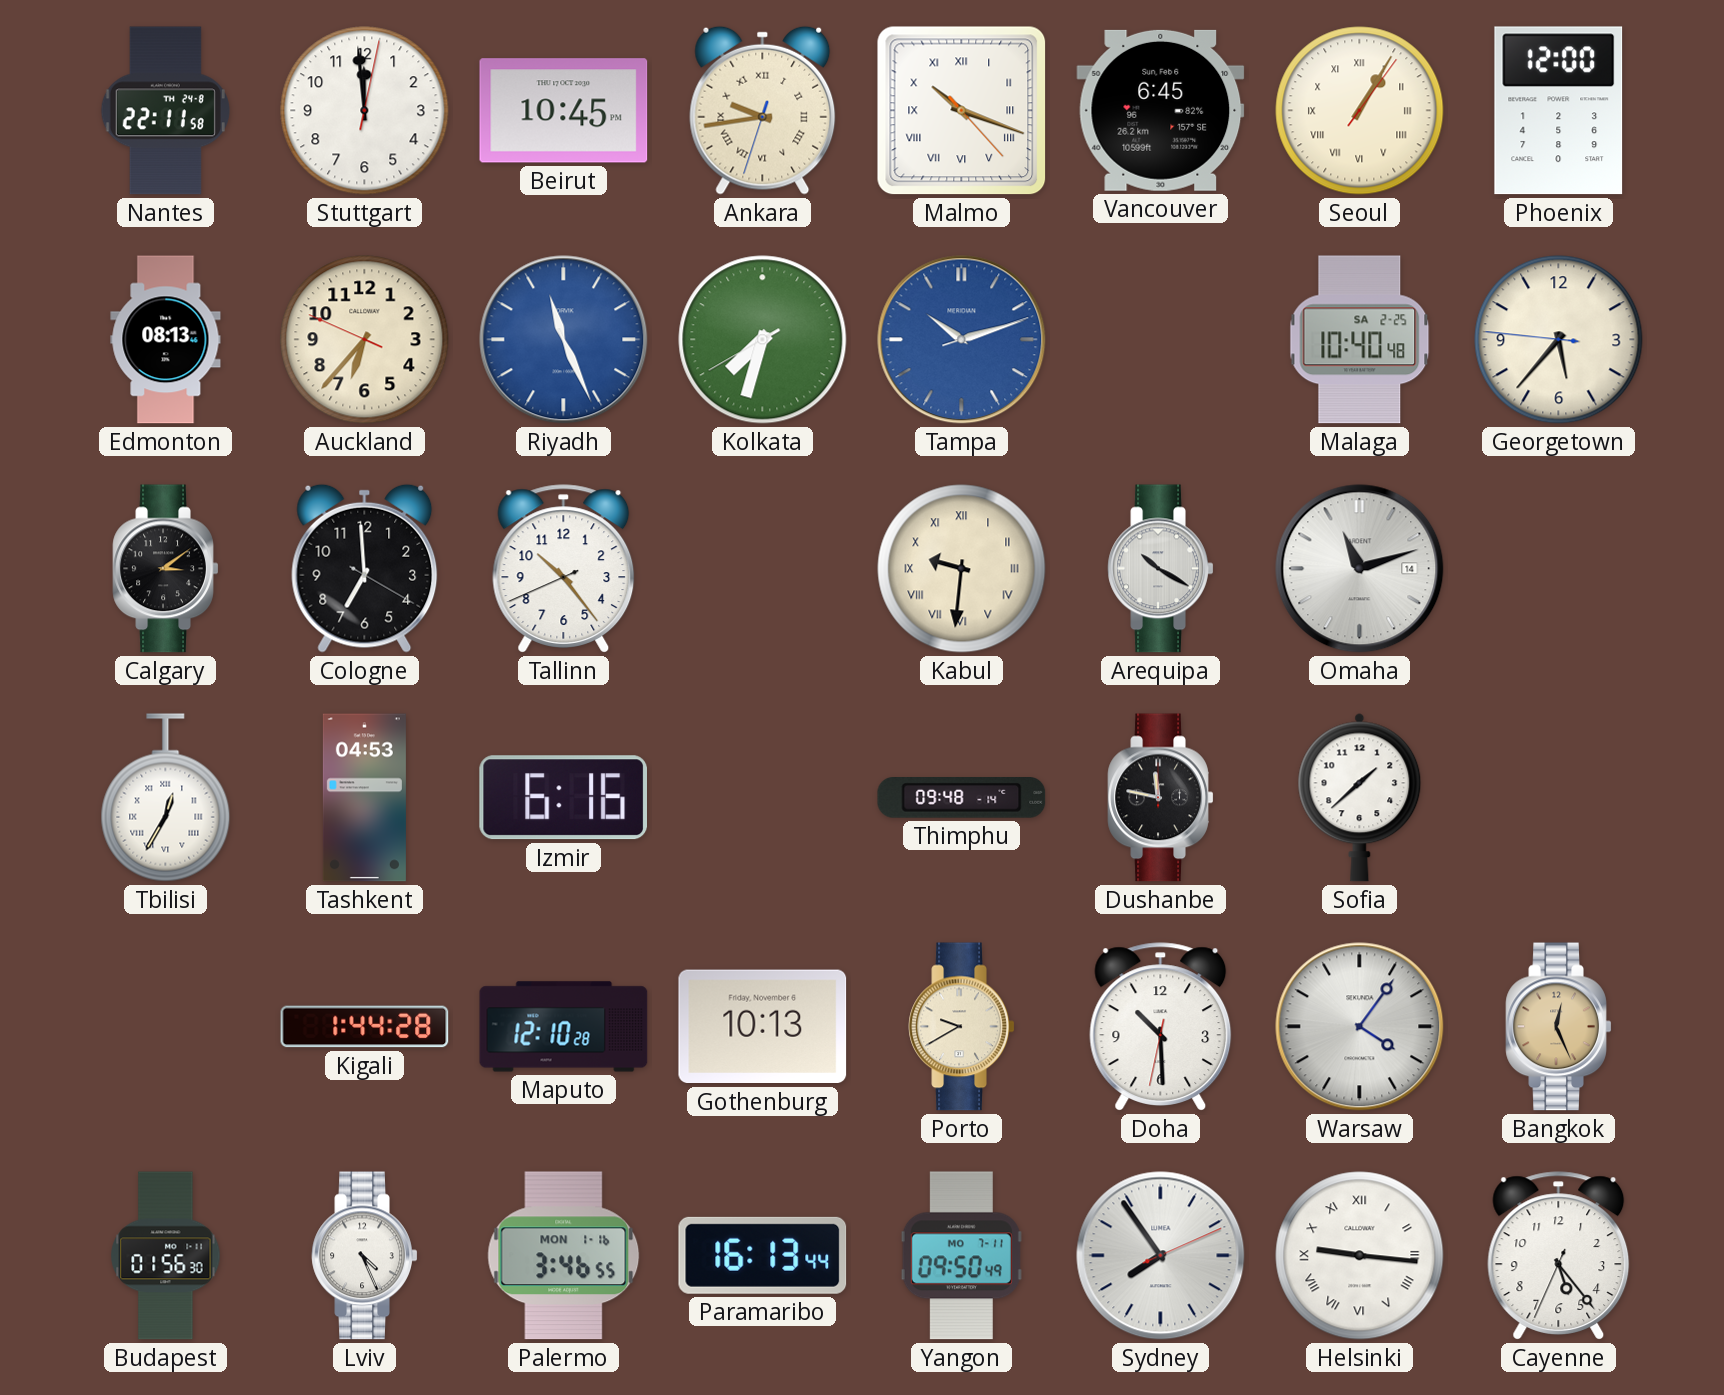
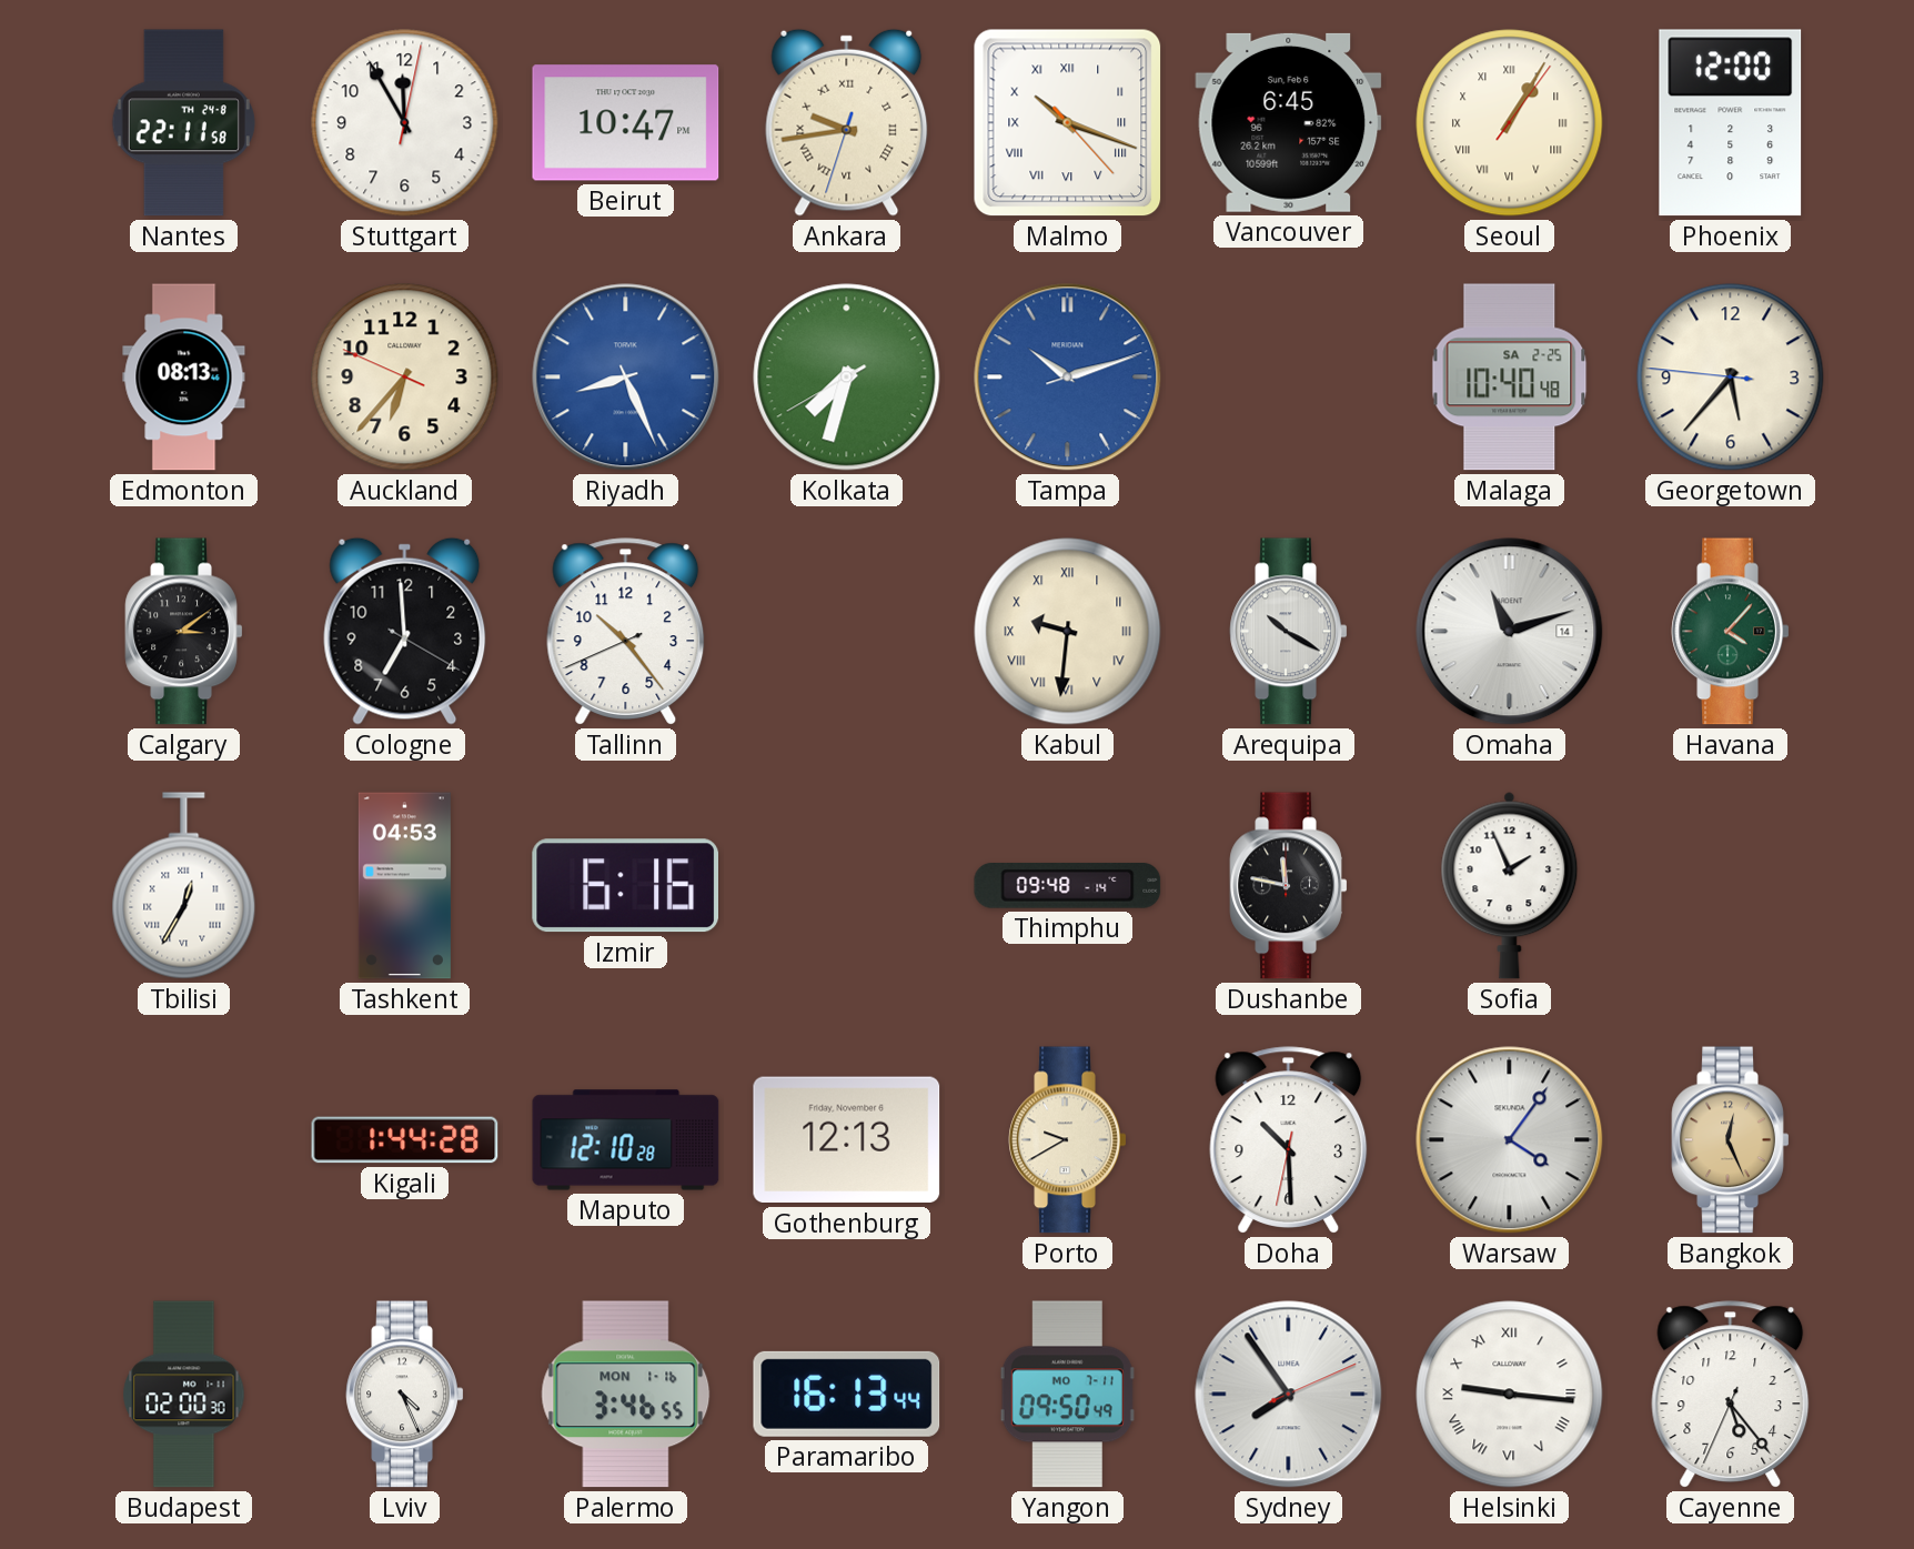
Stuttgart: 11:59 -> 11:55 (405, 123)
Beirut: 10:45 -> 10:47 (626, 123)
Riyadh: 11:26 -> 8:26 (626, 378)
Havana: none -> 4:07 (1731, 632)
Sofia: 1:38 -> 1:56 (1510, 885)
Gothenburg: 10:13 -> 12:13 (847, 1140)
Budapest: 01:56 -> 02:00 (184, 1395)
